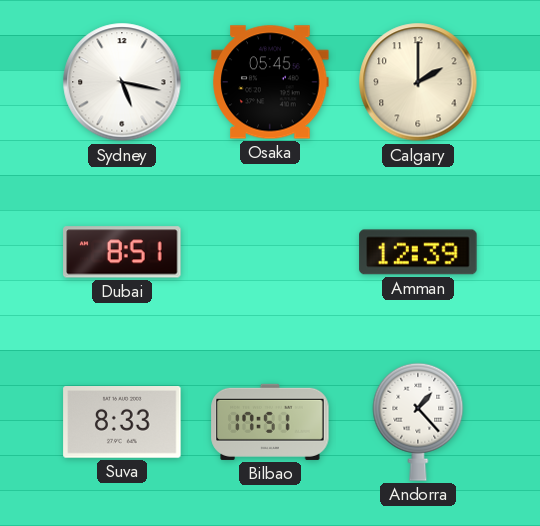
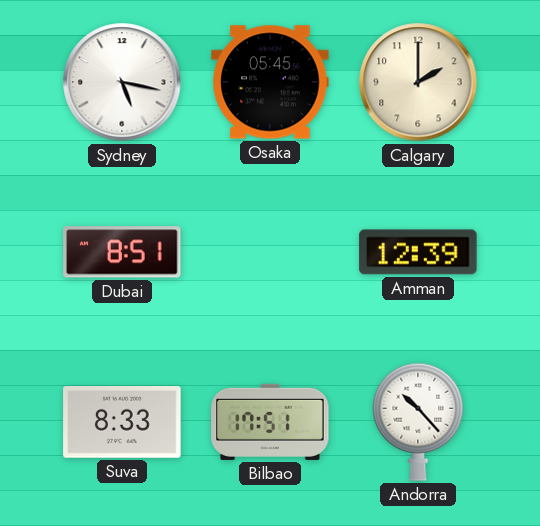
Andorra: 1:23 -> 10:23 (418, 422)
